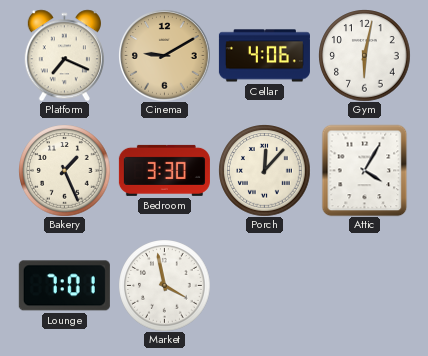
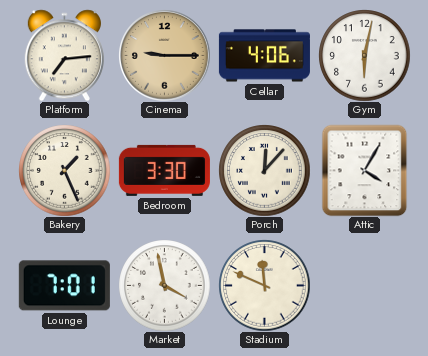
Platform: 7:19 -> 7:14 (64, 55)
Cinema: 9:10 -> 9:15 (164, 55)
Stadium: none -> 11:49 (264, 285)
